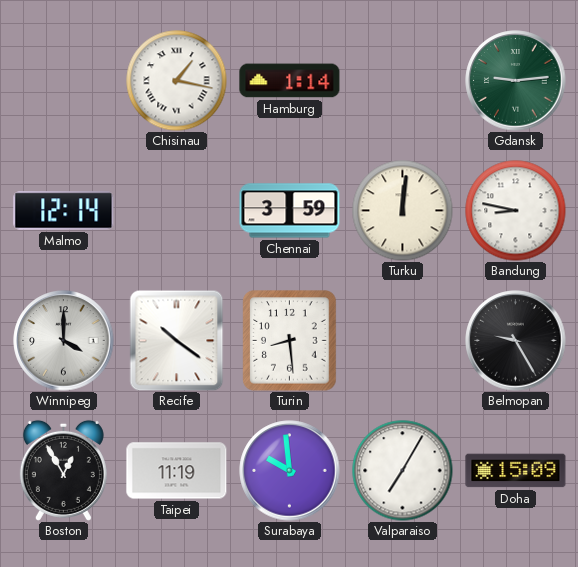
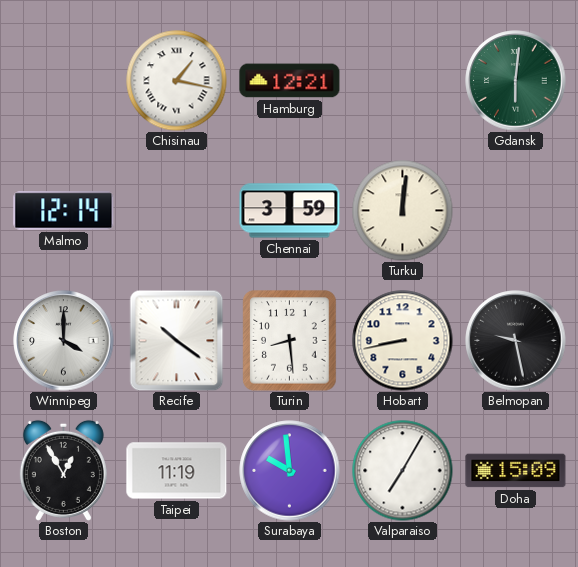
Hamburg: 1:14 -> 12:21 (290, 81)
Gdansk: 9:14 -> 6:01 (516, 81)
Bandung: 8:47 -> none (516, 211)
Hobart: none -> 8:43 (403, 341)
Belmopan: 9:25 -> 9:28 (516, 341)
